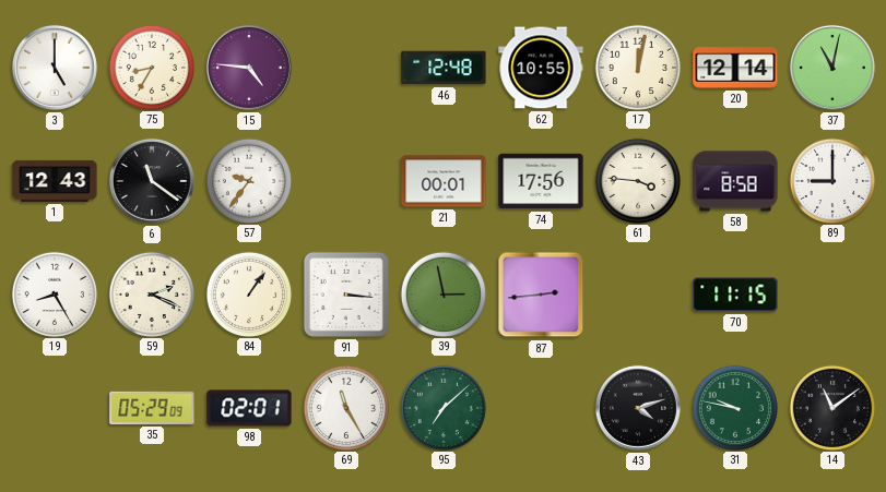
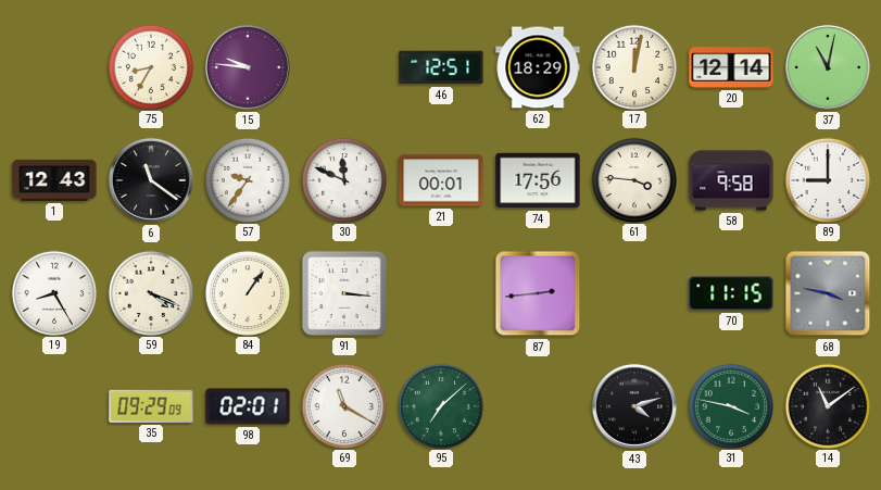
3: 5:00 -> none (55, 68)
15: 4:46 -> 9:46 (248, 67)
46: 12:48 -> 12:51 (441, 67)
62: 10:55 -> 18:29 (538, 67)
30: none -> 11:49 (343, 179)
58: 8:58 -> 9:58 (731, 180)
59: 2:19 -> 4:19 (150, 292)
39: 2:58 -> none (442, 293)
68: none -> 3:47 (828, 293)
35: 05:29 -> 09:29 (151, 406)
69: 11:25 -> 11:20 (343, 405)
31: 9:47 -> 3:47 (730, 405)
